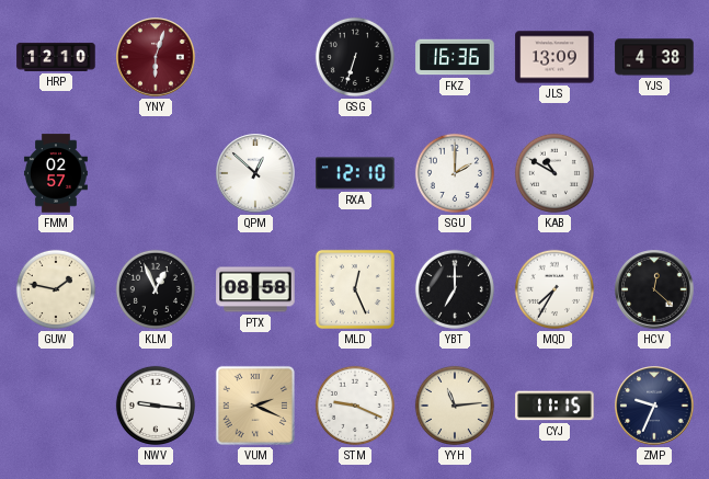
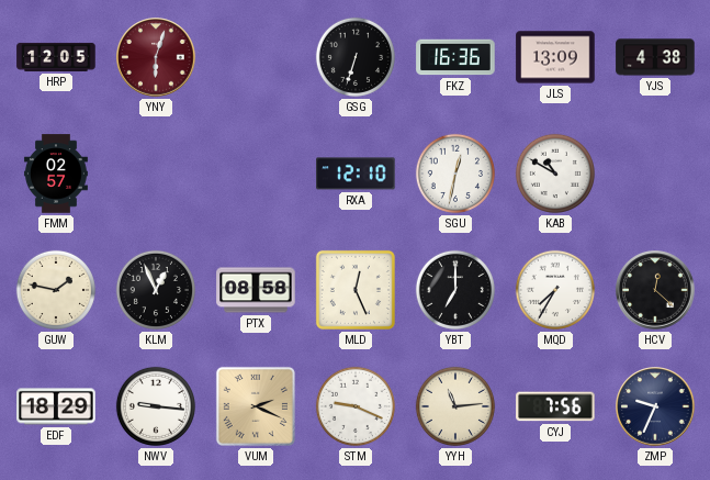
HRP: 12:10 -> 12:05 (56, 57)
QPM: 12:52 -> none (255, 173)
SGU: 2:00 -> 12:32 (455, 174)
EDF: none -> 18:29 (56, 406)
CYJ: 11:15 -> 7:56 (555, 406)
